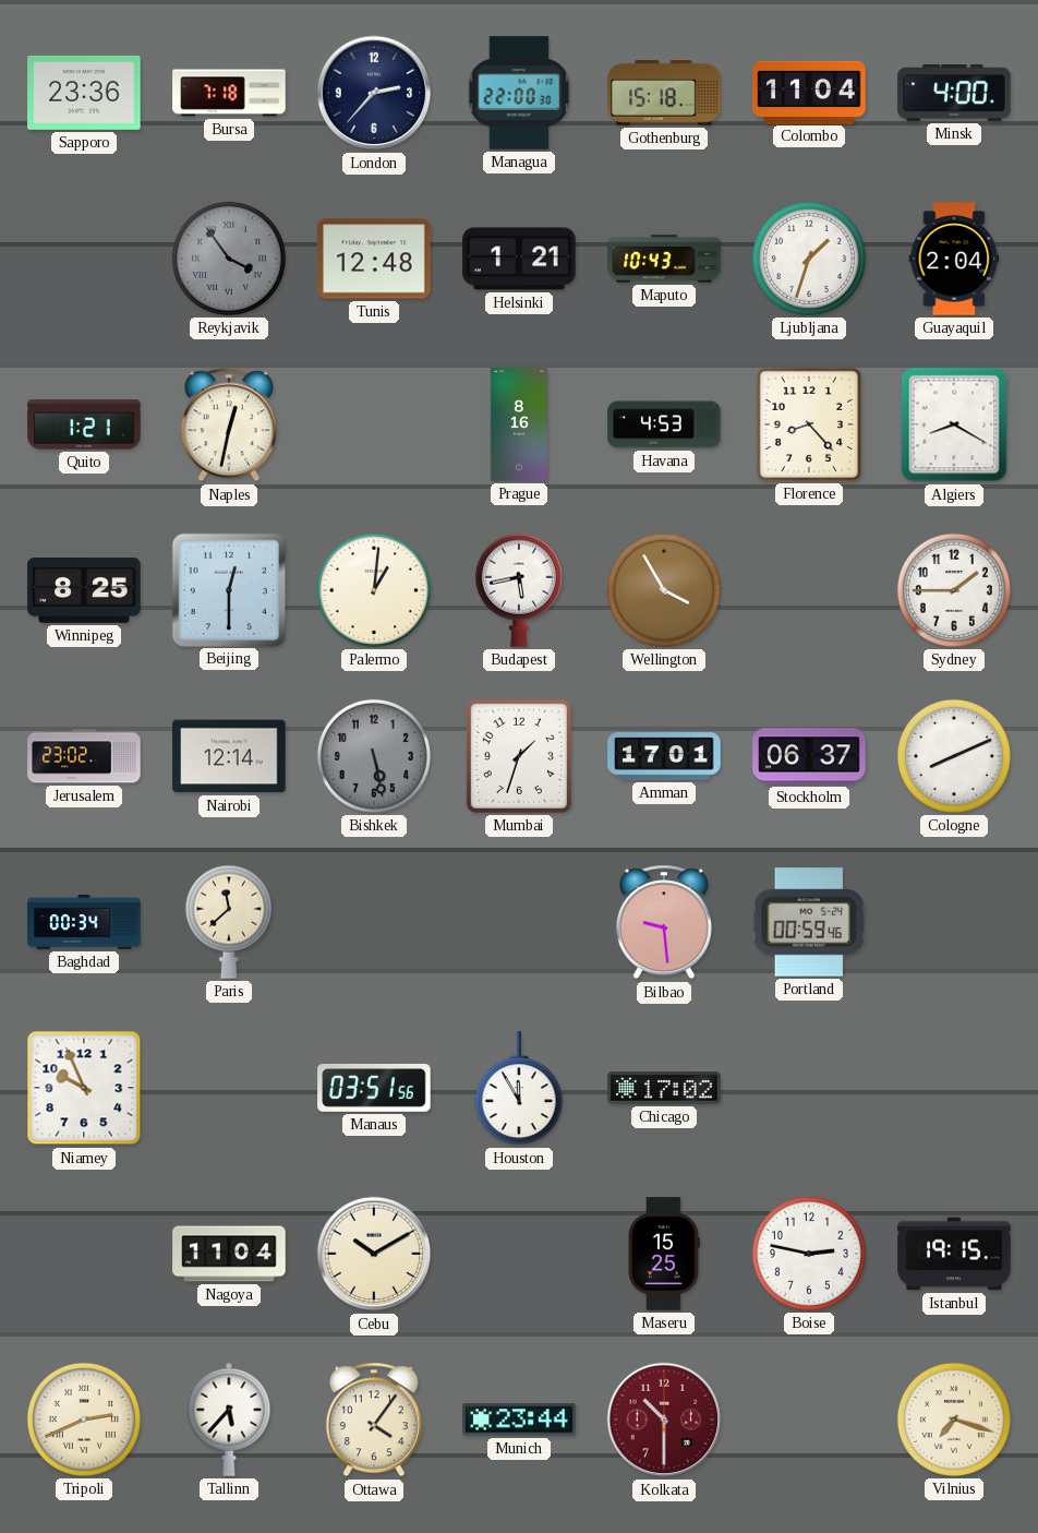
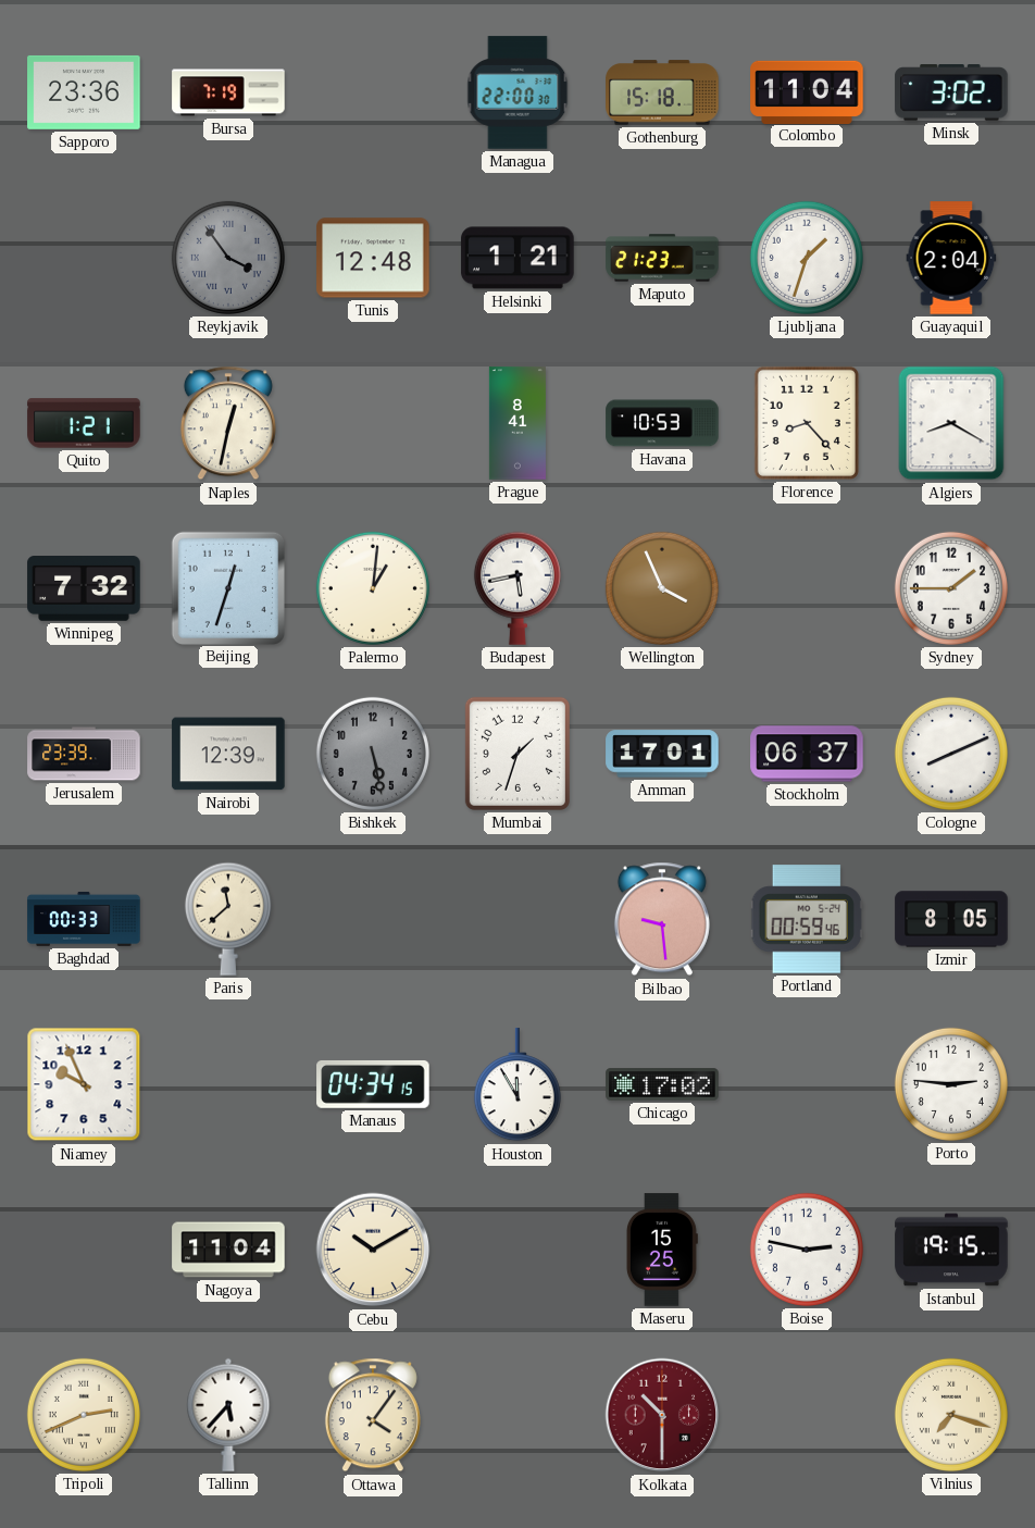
Bursa: 7:18 -> 7:19 (228, 92)
London: 2:37 -> none (374, 93)
Minsk: 4:00 -> 3:02 (951, 92)
Maputo: 10:43 -> 21:23 (662, 258)
Prague: 8:16 -> 8:41 (517, 423)
Havana: 4:53 -> 10:53 (662, 423)
Winnipeg: 8:25 -> 7:32 (84, 589)
Beijing: 12:30 -> 12:33 (227, 587)
Wellington: 3:55 -> 3:56 (662, 588)
Jerusalem: 23:02 -> 23:39 (84, 754)
Nairobi: 12:14 -> 12:39 (228, 754)
Baghdad: 00:34 -> 00:33 (84, 919)
Izmir: none -> 8:05 (951, 919)
Manaus: 03:51 -> 04:34 (373, 1084)
Porto: none -> 2:46 (951, 1084)
Munich: 23:44 -> none (519, 1420)
